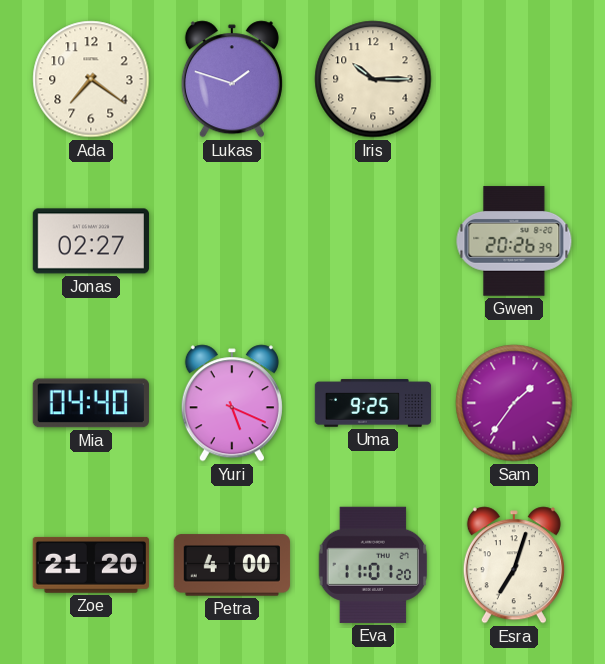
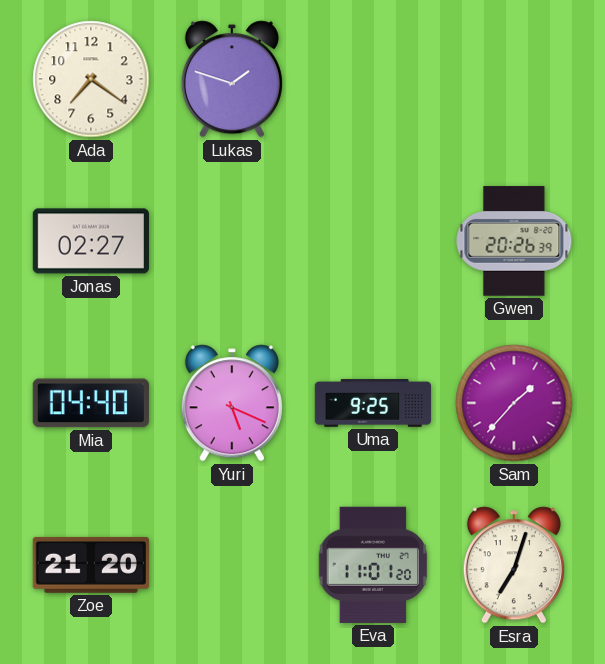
Iris: 10:15 -> none (373, 79)
Sam: 1:36 -> 1:37 (514, 403)
Petra: 4:00 -> none (232, 565)
